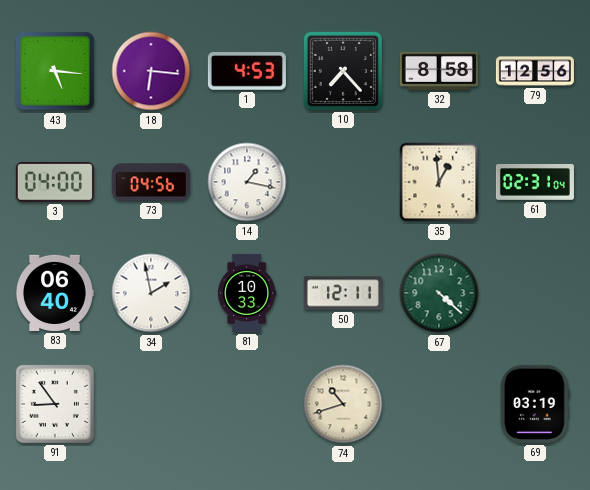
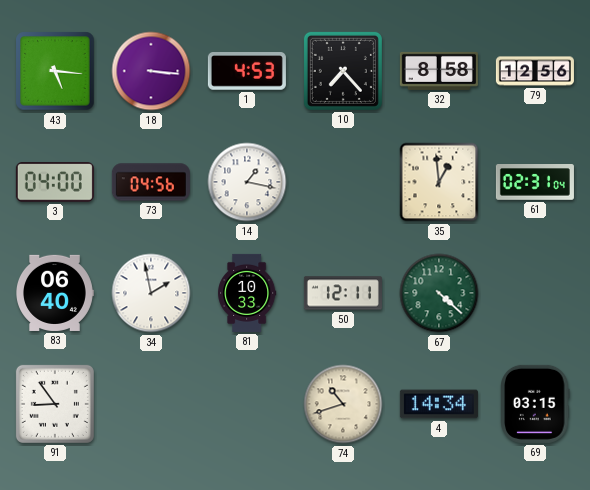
18: 6:16 -> 3:16 (151, 71)
4: none -> 14:34 (439, 404)
69: 03:19 -> 03:15 (535, 404)
